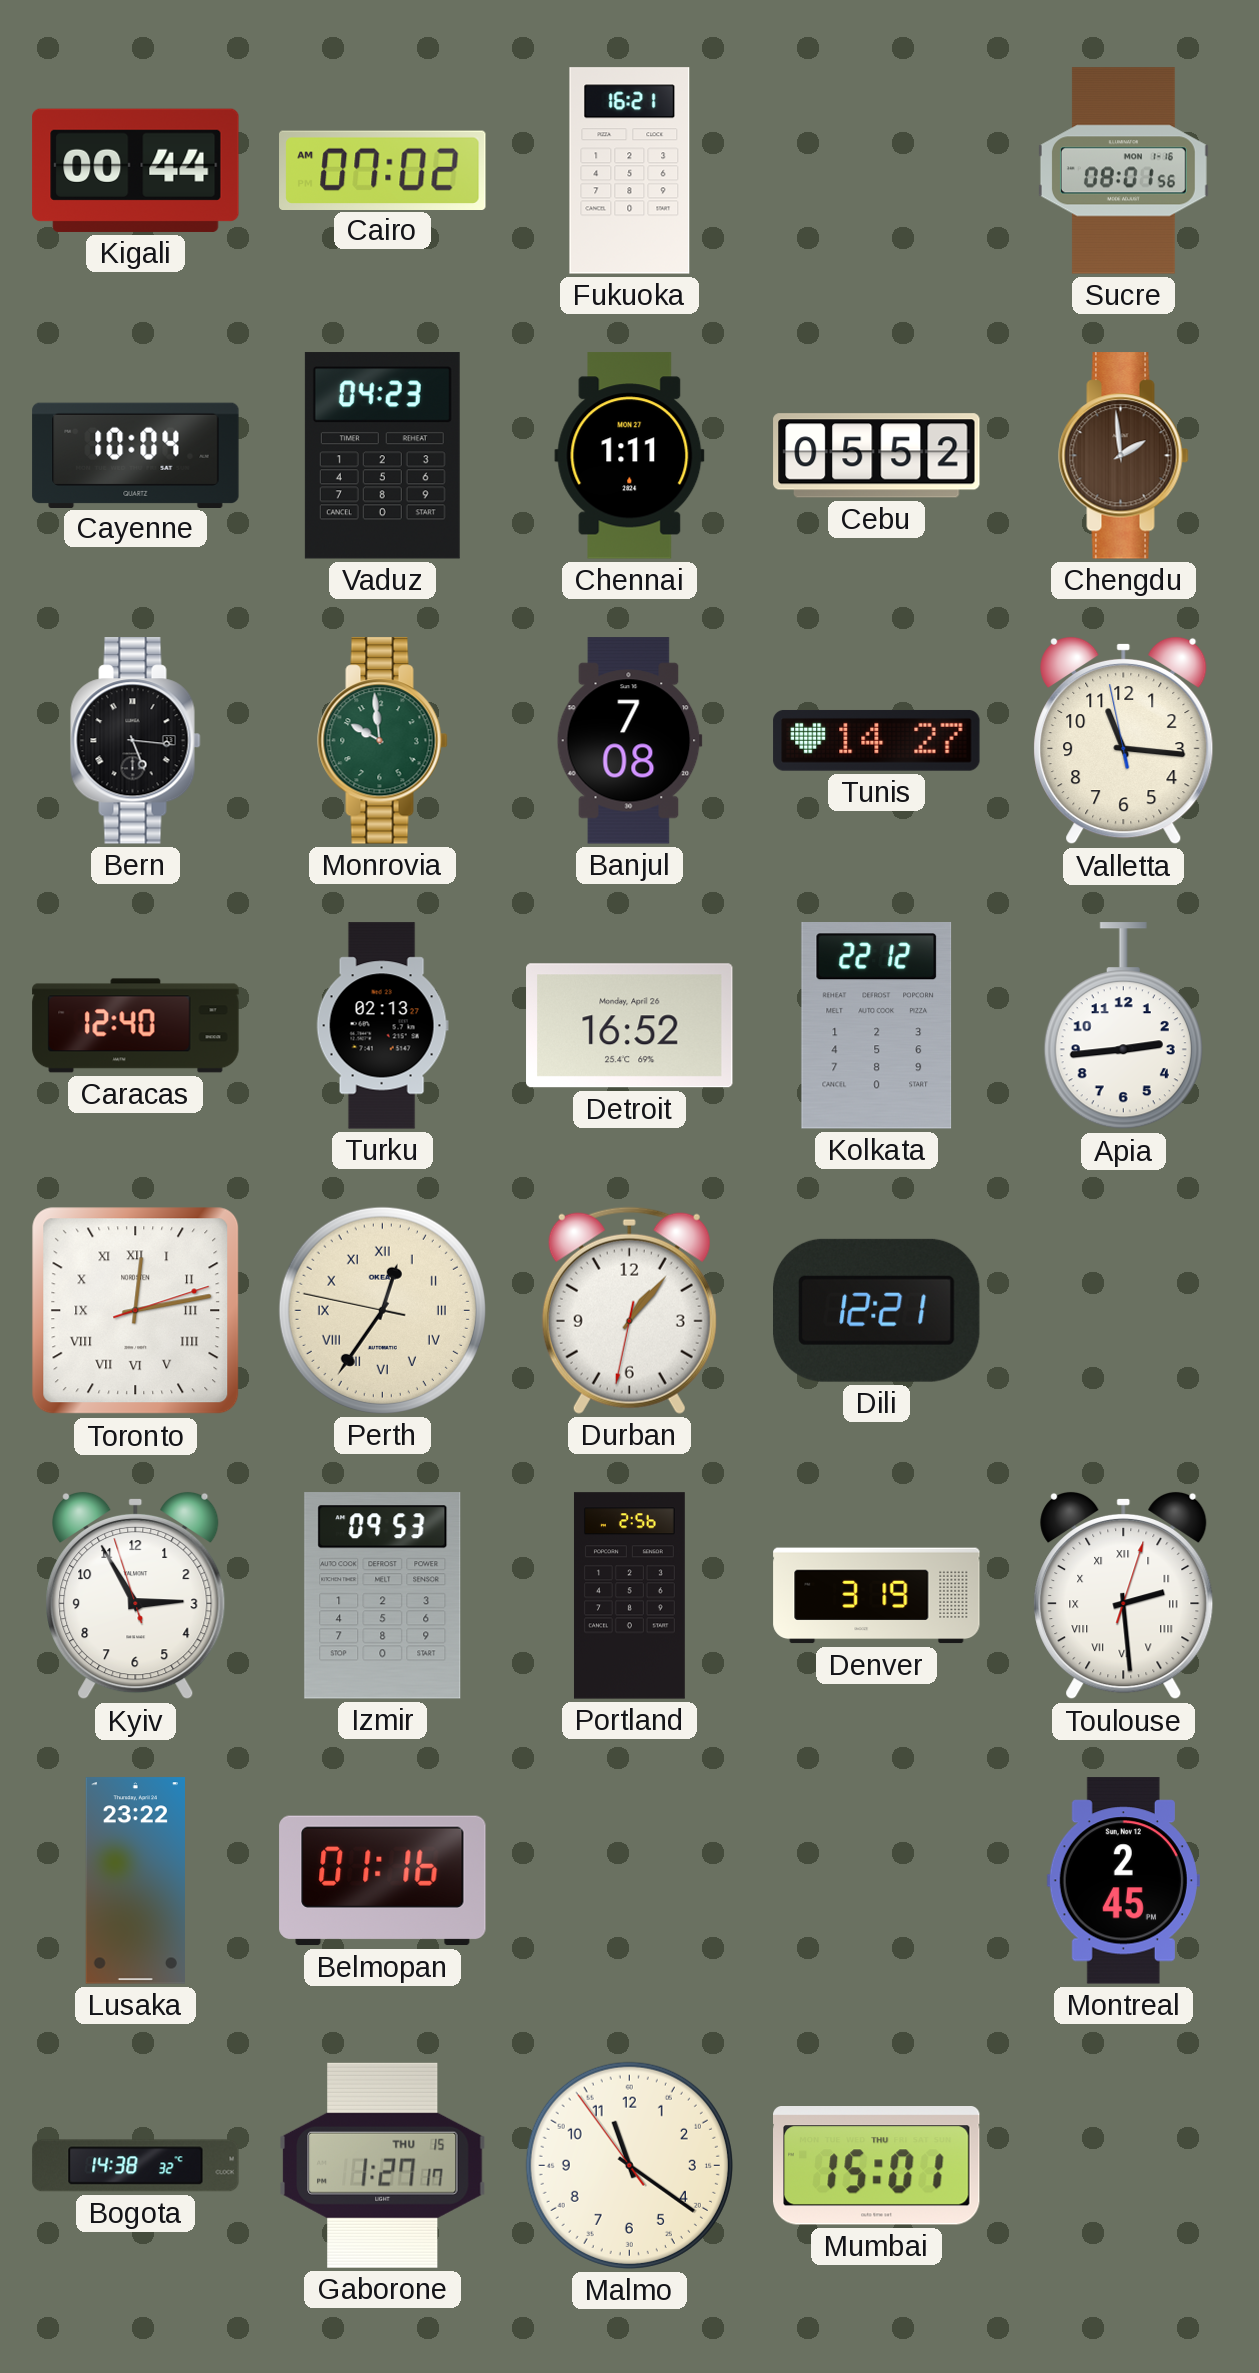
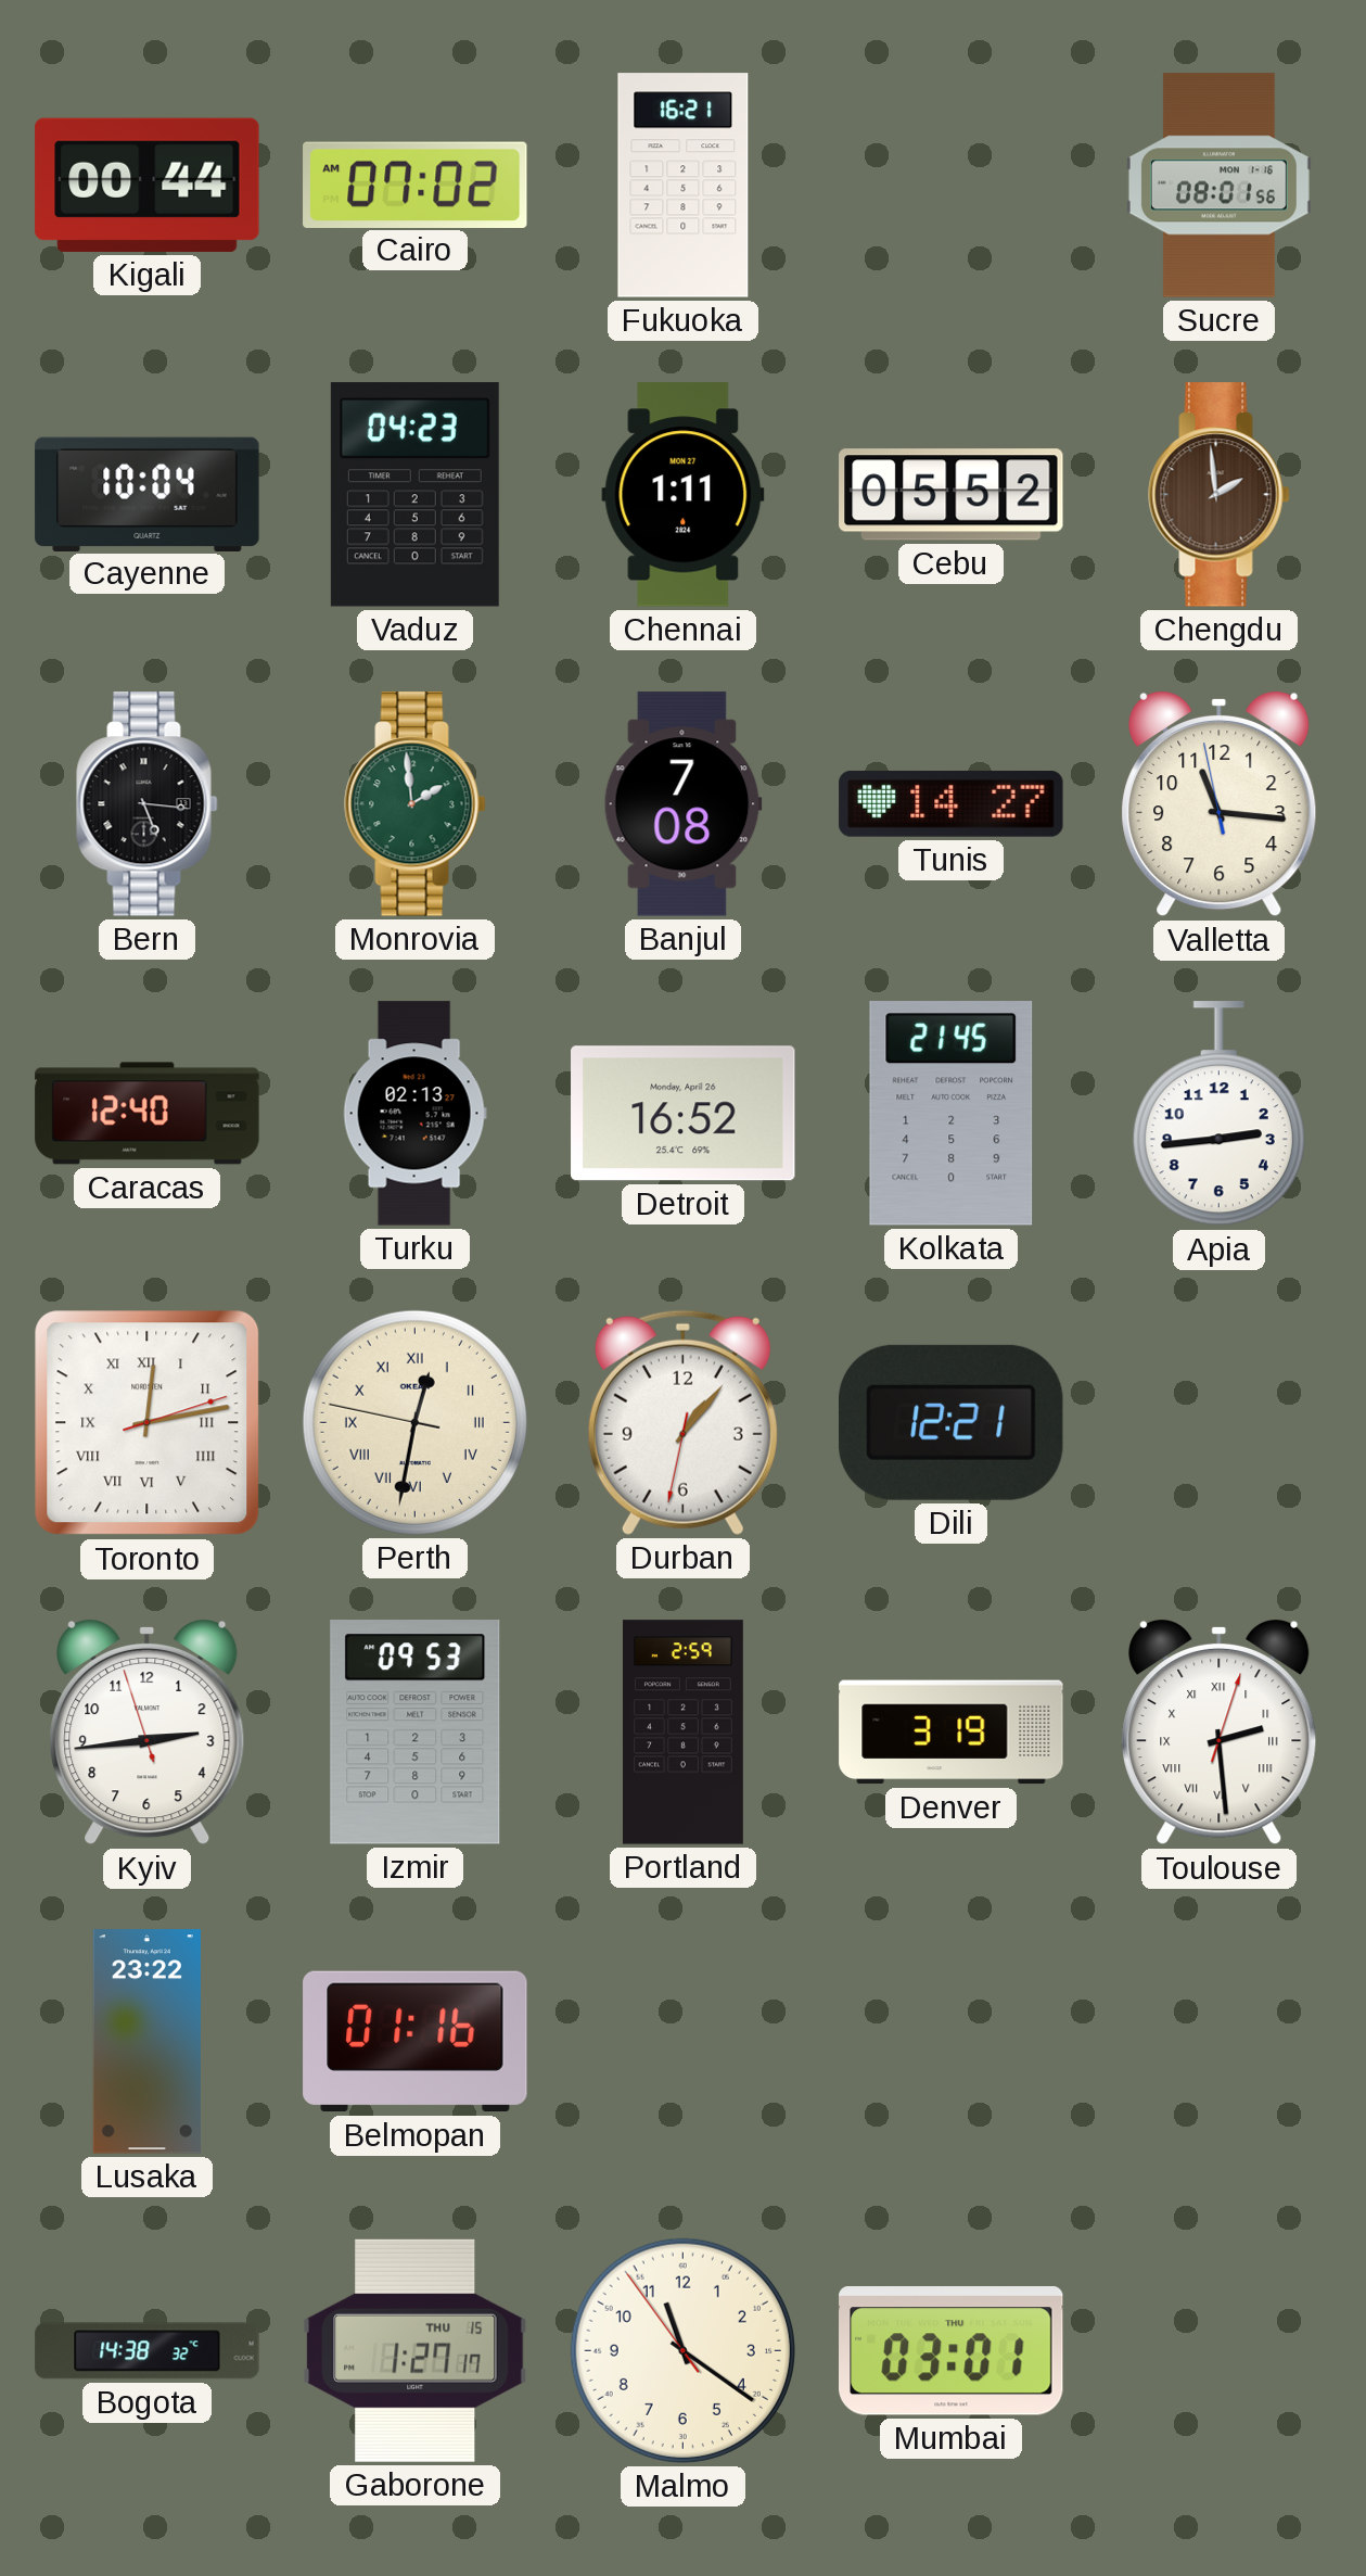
Monrovia: 9:59 -> 1:59 (416, 804)
Kolkata: 22:12 -> 21:45 (952, 1114)
Perth: 12:35 -> 12:31 (414, 1422)
Kyiv: 2:54 -> 2:43 (148, 1733)
Portland: 2:56 -> 2:59 (682, 1733)
Montreal: 2:45 -> none (1123, 1881)
Mumbai: 15:01 -> 03:01 (952, 2351)
